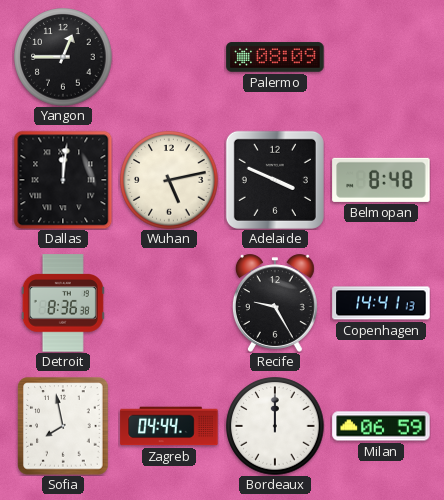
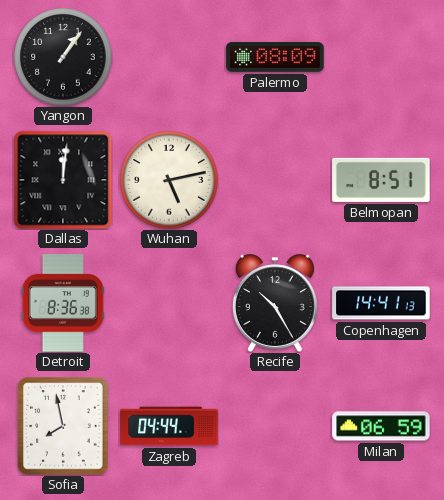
Yangon: 12:45 -> 1:06 (63, 57)
Adelaide: 3:49 -> none (275, 180)
Belmopan: 8:48 -> 8:51 (381, 180)
Recife: 9:25 -> 10:25 (275, 303)
Bordeaux: 12:00 -> none (275, 426)
